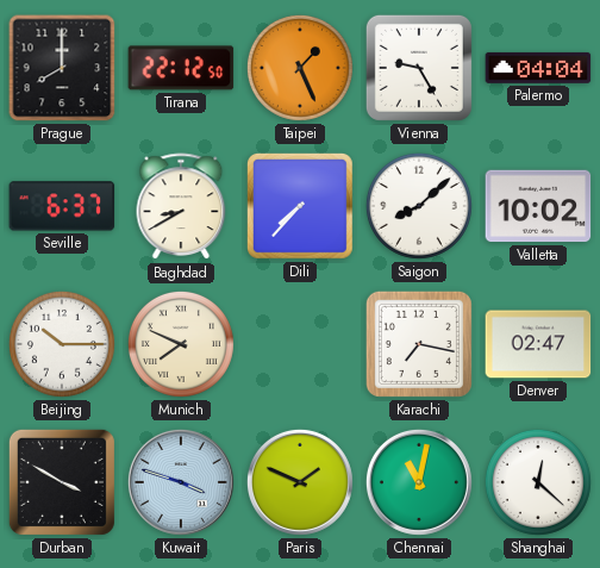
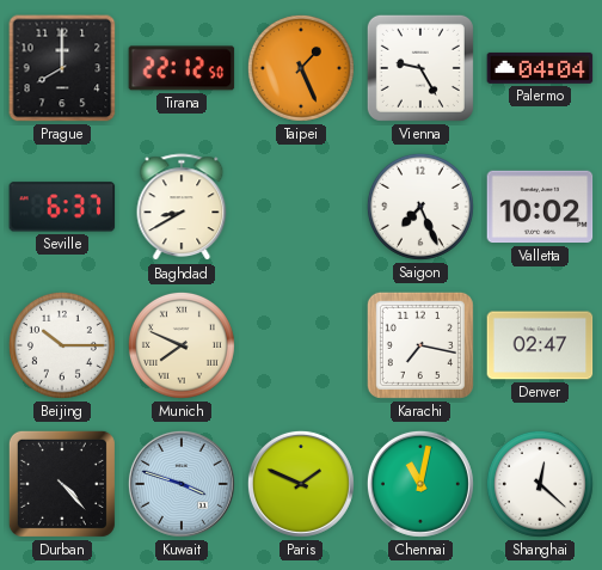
Dili: 7:37 -> none (300, 206)
Saigon: 8:08 -> 7:26 (420, 207)
Durban: 3:50 -> 4:23 (62, 484)
